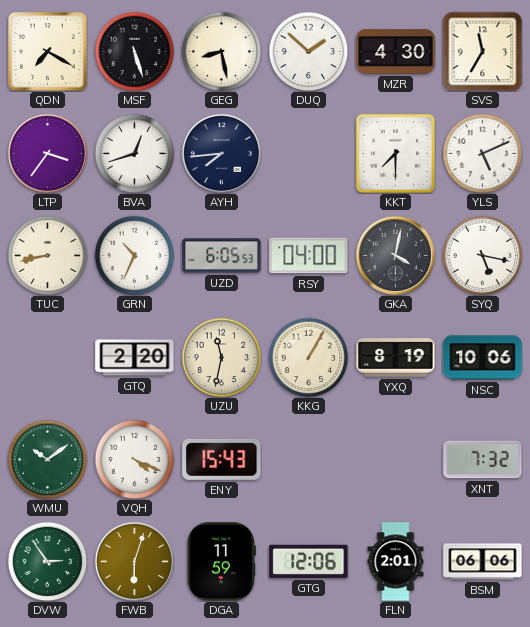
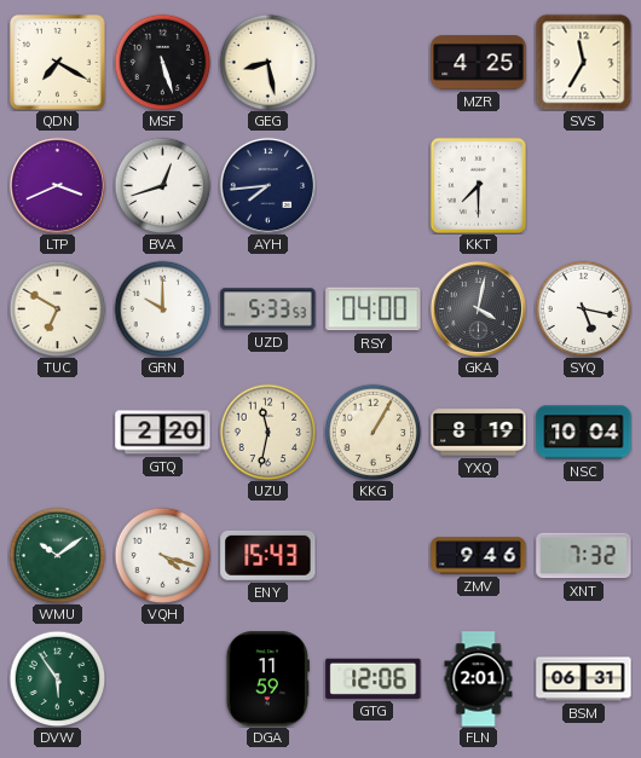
DUQ: 1:52 -> none (308, 51)
MZR: 4:30 -> 4:25 (479, 63)
LTP: 3:36 -> 3:41 (57, 185)
YLS: 5:11 -> none (482, 153)
TUC: 8:43 -> 6:50 (57, 308)
GRN: 10:34 -> 10:00 (162, 308)
UZD: 6:05 -> 5:33 (268, 309)
NSC: 10:06 -> 10:04 (584, 433)
VQH: 4:19 -> 4:18 (162, 555)
ZMV: none -> 9:46 (479, 556)
DVW: 2:54 -> 5:54 (57, 678)
FWB: 6:03 -> none (134, 561)
BSM: 06:06 -> 06:31 (584, 679)
